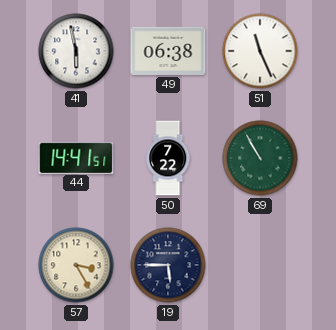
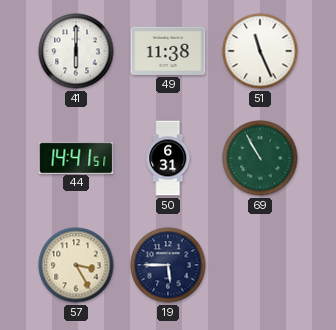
41: 5:58 -> 6:00 (76, 51)
49: 06:38 -> 11:38 (168, 51)
50: 7:22 -> 6:31 (168, 158)
